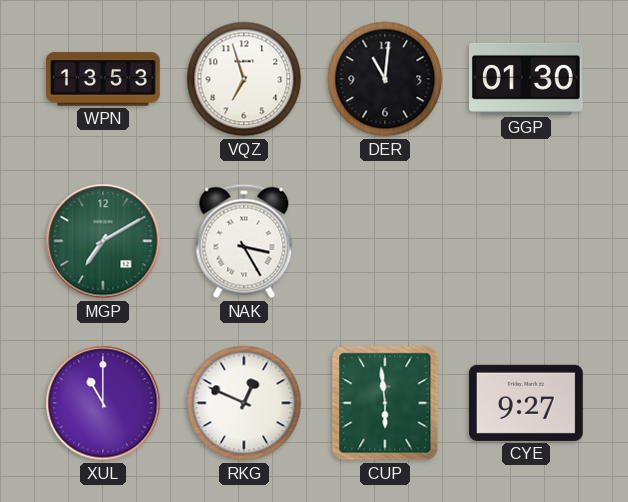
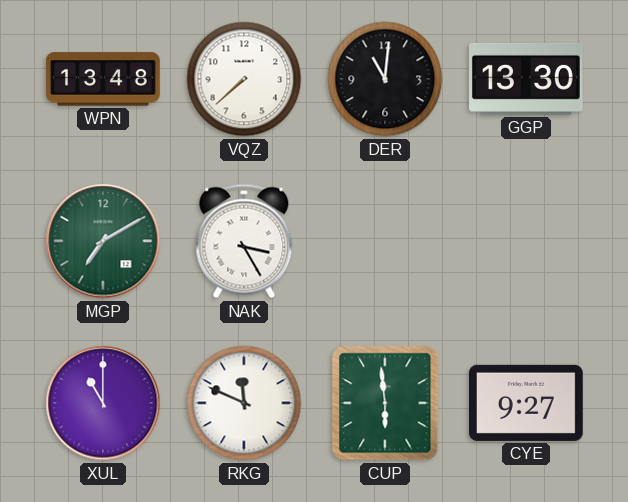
WPN: 13:53 -> 13:48 (104, 79)
VQZ: 6:57 -> 7:38 (244, 79)
GGP: 01:30 -> 13:30 (527, 79)
RKG: 12:49 -> 11:49 (244, 403)
